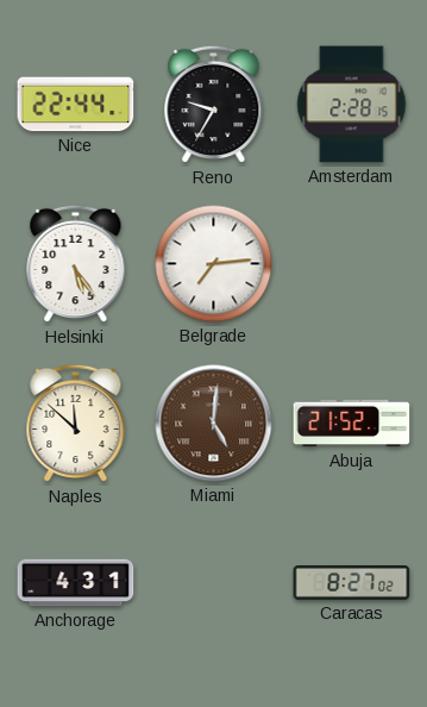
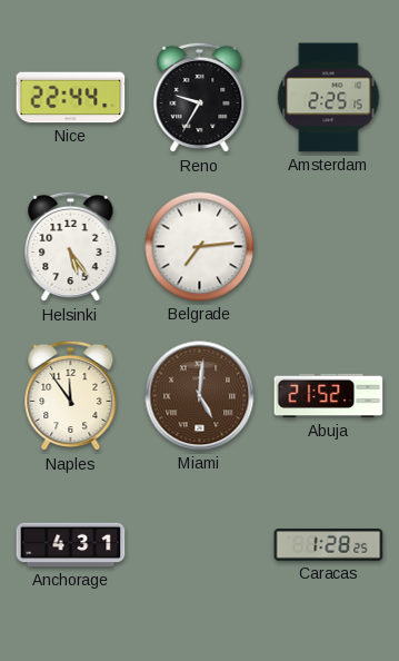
Amsterdam: 2:28 -> 2:25 (329, 98)
Naples: 11:52 -> 11:54 (71, 396)
Caracas: 8:27 -> 1:28 (329, 545)
